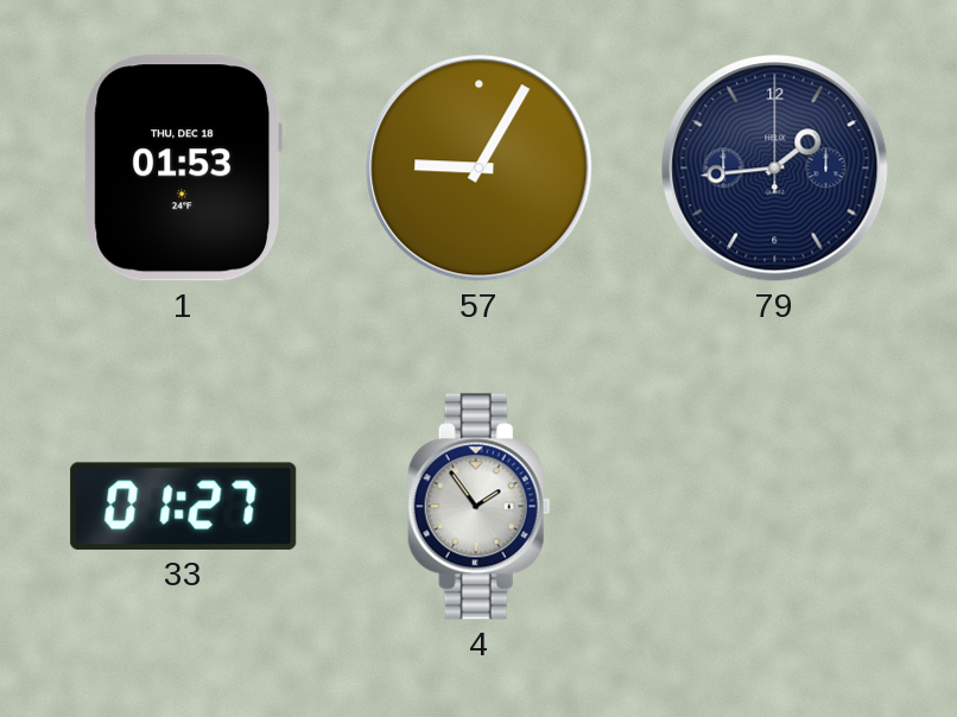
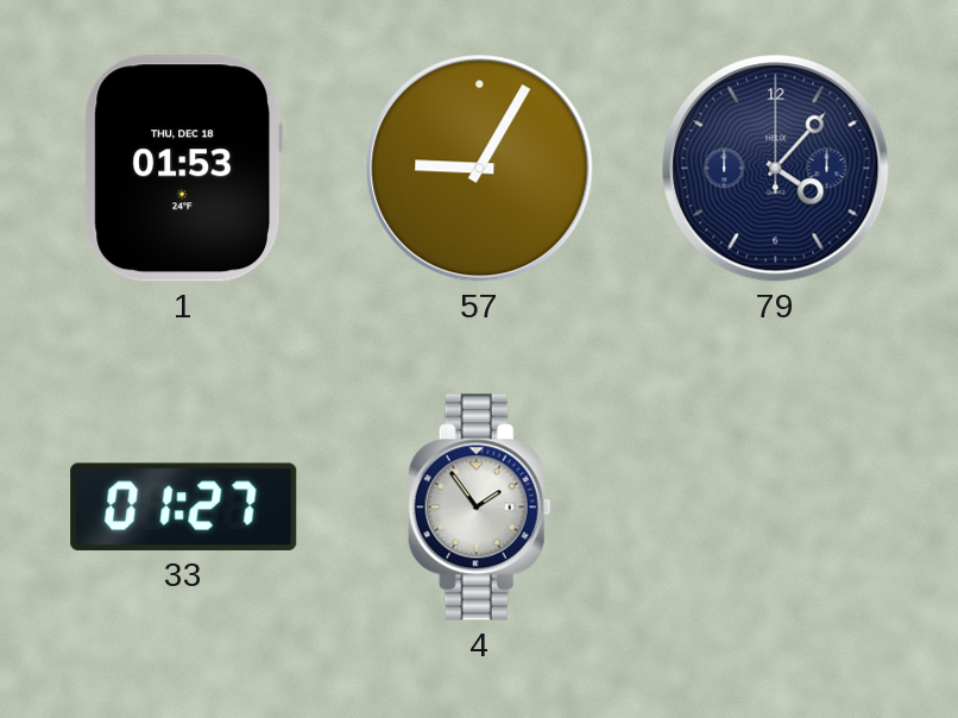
79: 1:44 -> 4:07 (776, 169)
